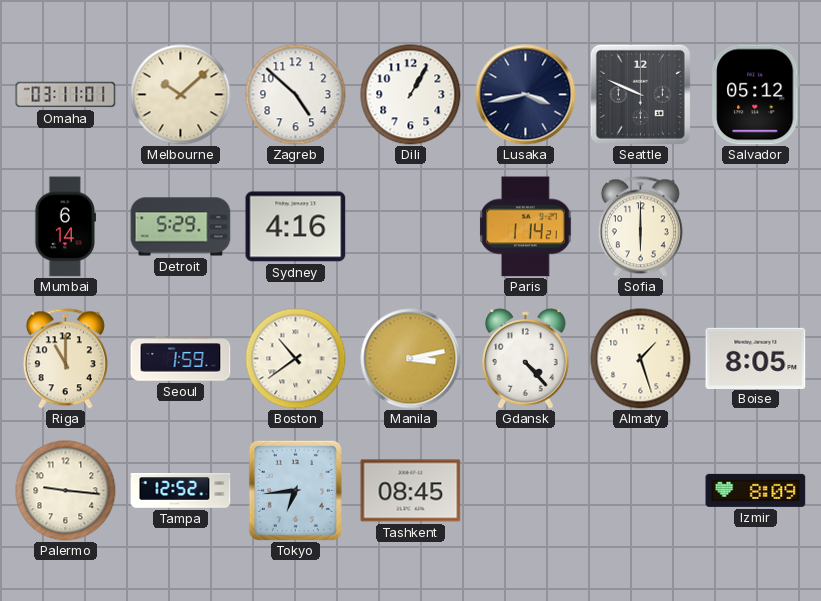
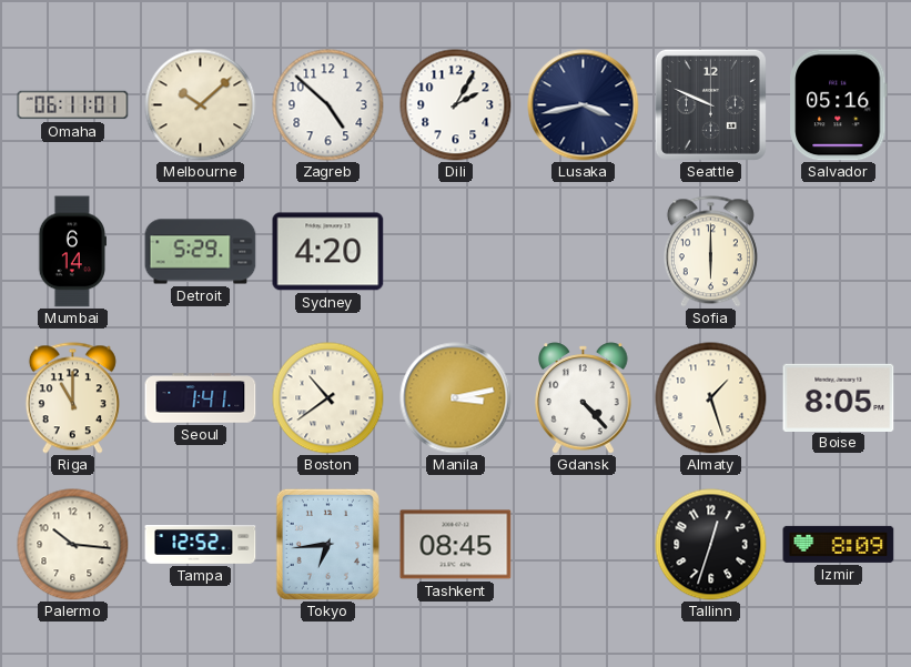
Omaha: 03:11 -> 06:11 (73, 105)
Dili: 1:05 -> 2:05 (456, 105)
Salvador: 05:12 -> 05:16 (839, 105)
Sydney: 4:16 -> 4:20 (328, 252)
Paris: 1:14 -> none (526, 227)
Seoul: 1:59 -> 1:41 (201, 398)
Palermo: 9:16 -> 10:16 (73, 545)
Tallinn: none -> 12:33 (711, 545)
